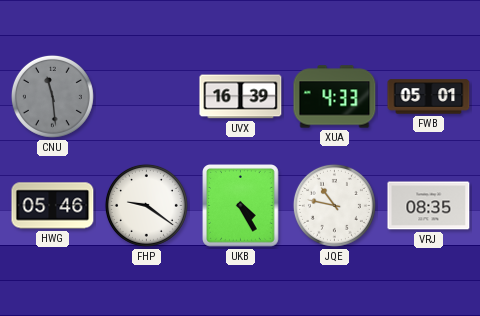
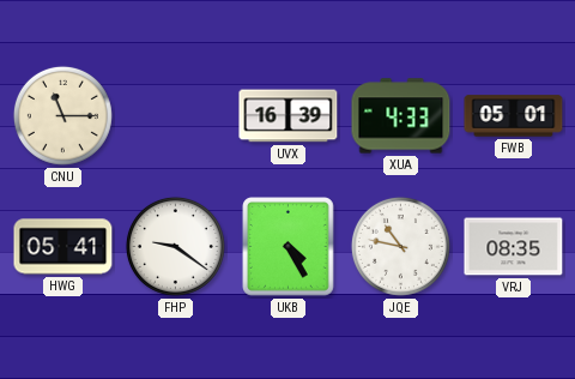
CNU: 11:29 -> 11:15 (62, 115)
CNU dial: grey -> cream (62, 115)
HWG: 05:46 -> 05:41 (63, 247)
